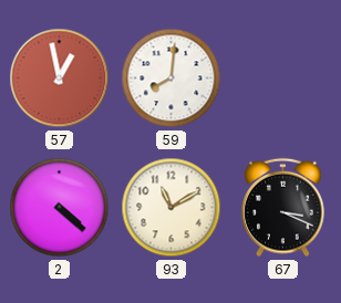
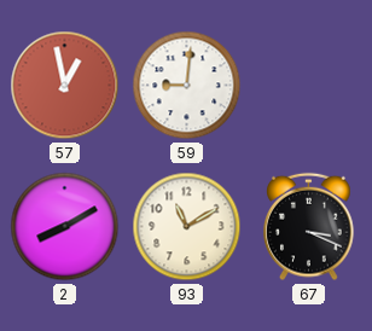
59: 8:01 -> 9:01 (187, 86)
2: 4:22 -> 8:10 (65, 227)
